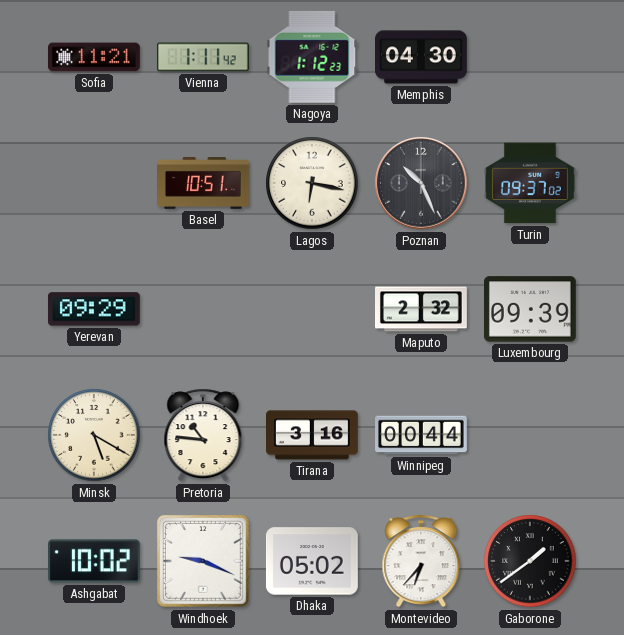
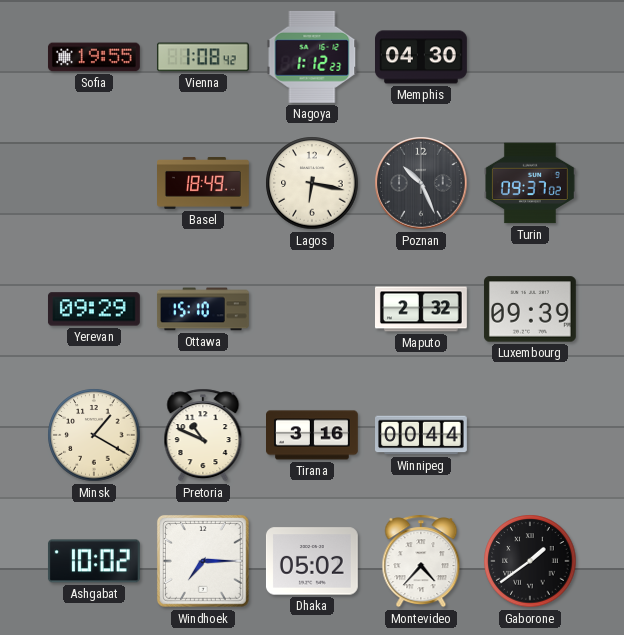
Sofia: 11:21 -> 19:55 (94, 57)
Vienna: 1:11 -> 1:08 (203, 57)
Basel: 10:51 -> 18:49 (204, 184)
Ottawa: none -> 15:10 (203, 309)
Minsk: 5:20 -> 1:20 (94, 435)
Pretoria: 10:46 -> 10:49 (203, 435)
Windhoek: 9:19 -> 7:15 (203, 561)
Montevideo: 6:37 -> 4:37 (421, 561)
